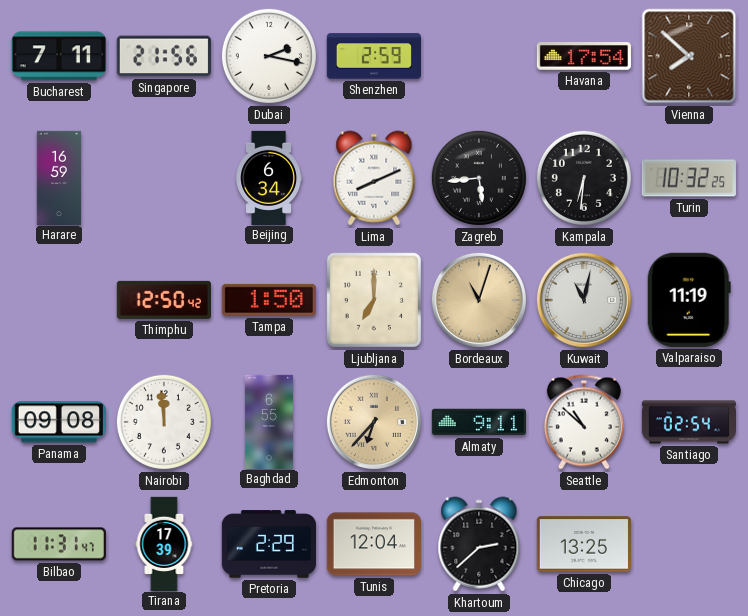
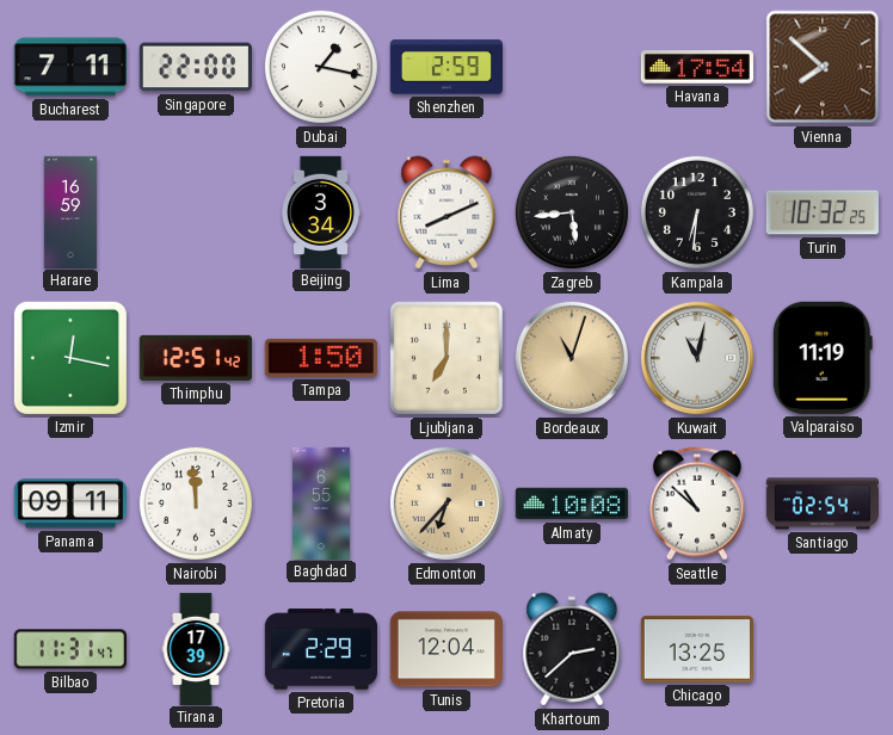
Singapore: 21:56 -> 22:00 (196, 67)
Dubai: 2:17 -> 1:17 (321, 67)
Beijing: 6:34 -> 3:34 (321, 211)
Izmir: none -> 12:17 (70, 358)
Thimphu: 12:50 -> 12:51 (196, 358)
Panama: 09:08 -> 09:11 (70, 504)
Almaty: 9:11 -> 10:08 (571, 504)
